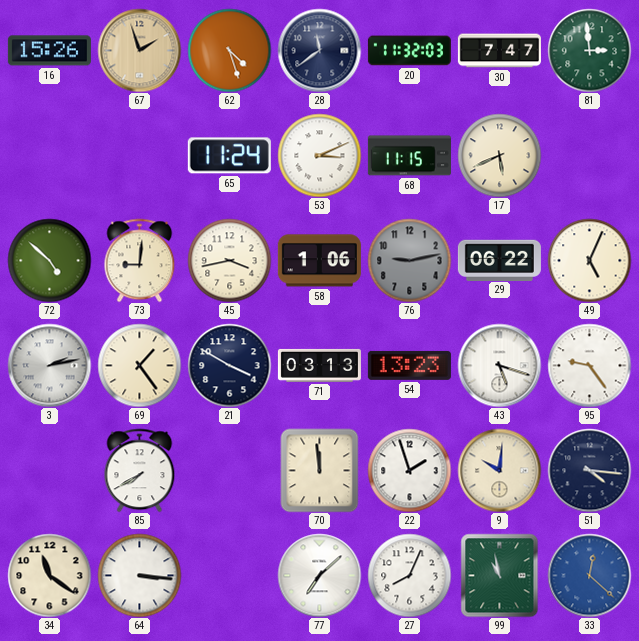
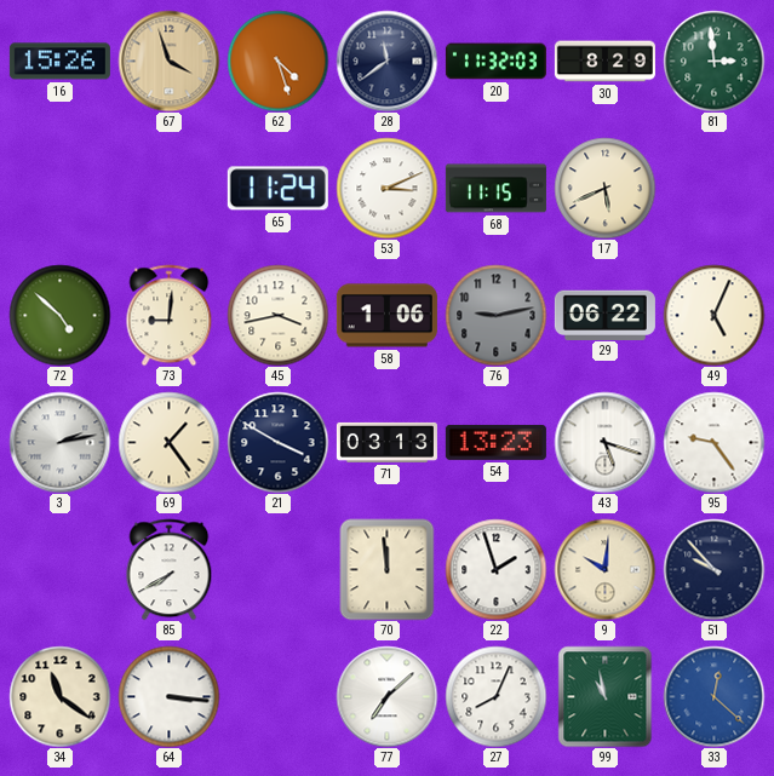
67: 1:57 -> 3:57 (168, 61)
30: 7:47 -> 8:29 (604, 62)
51: 4:16 -> 9:53 (713, 569)
